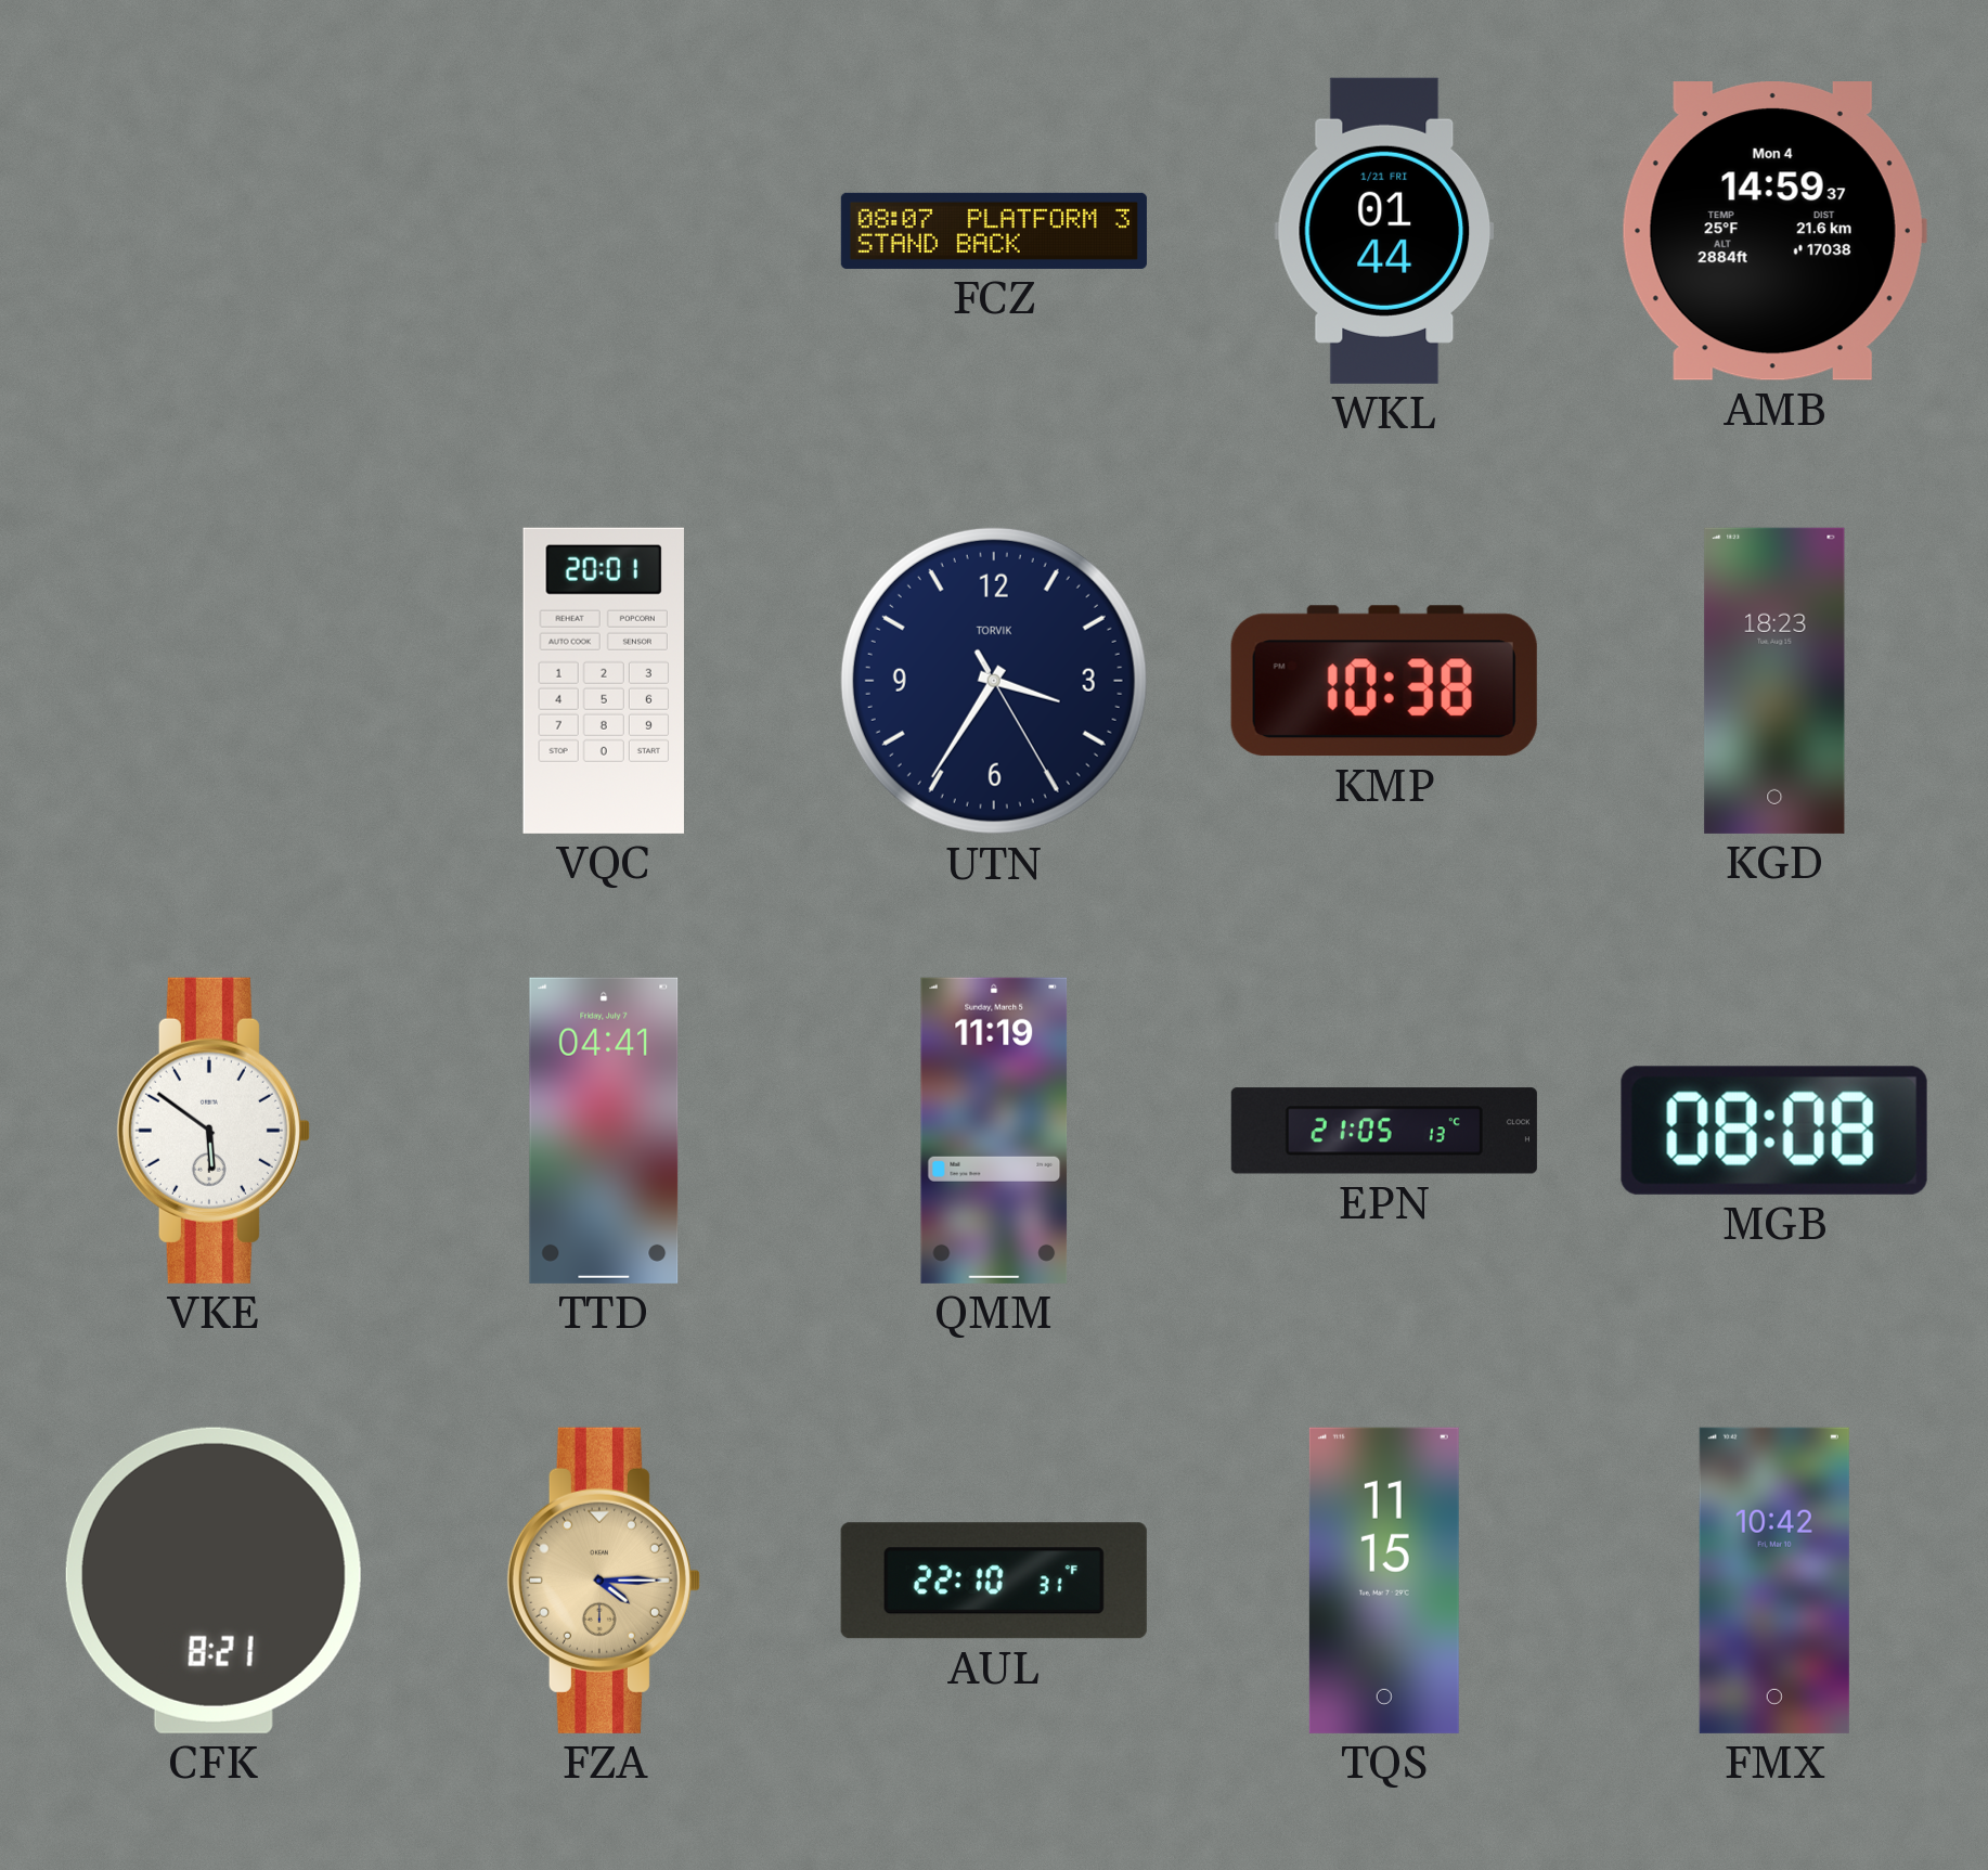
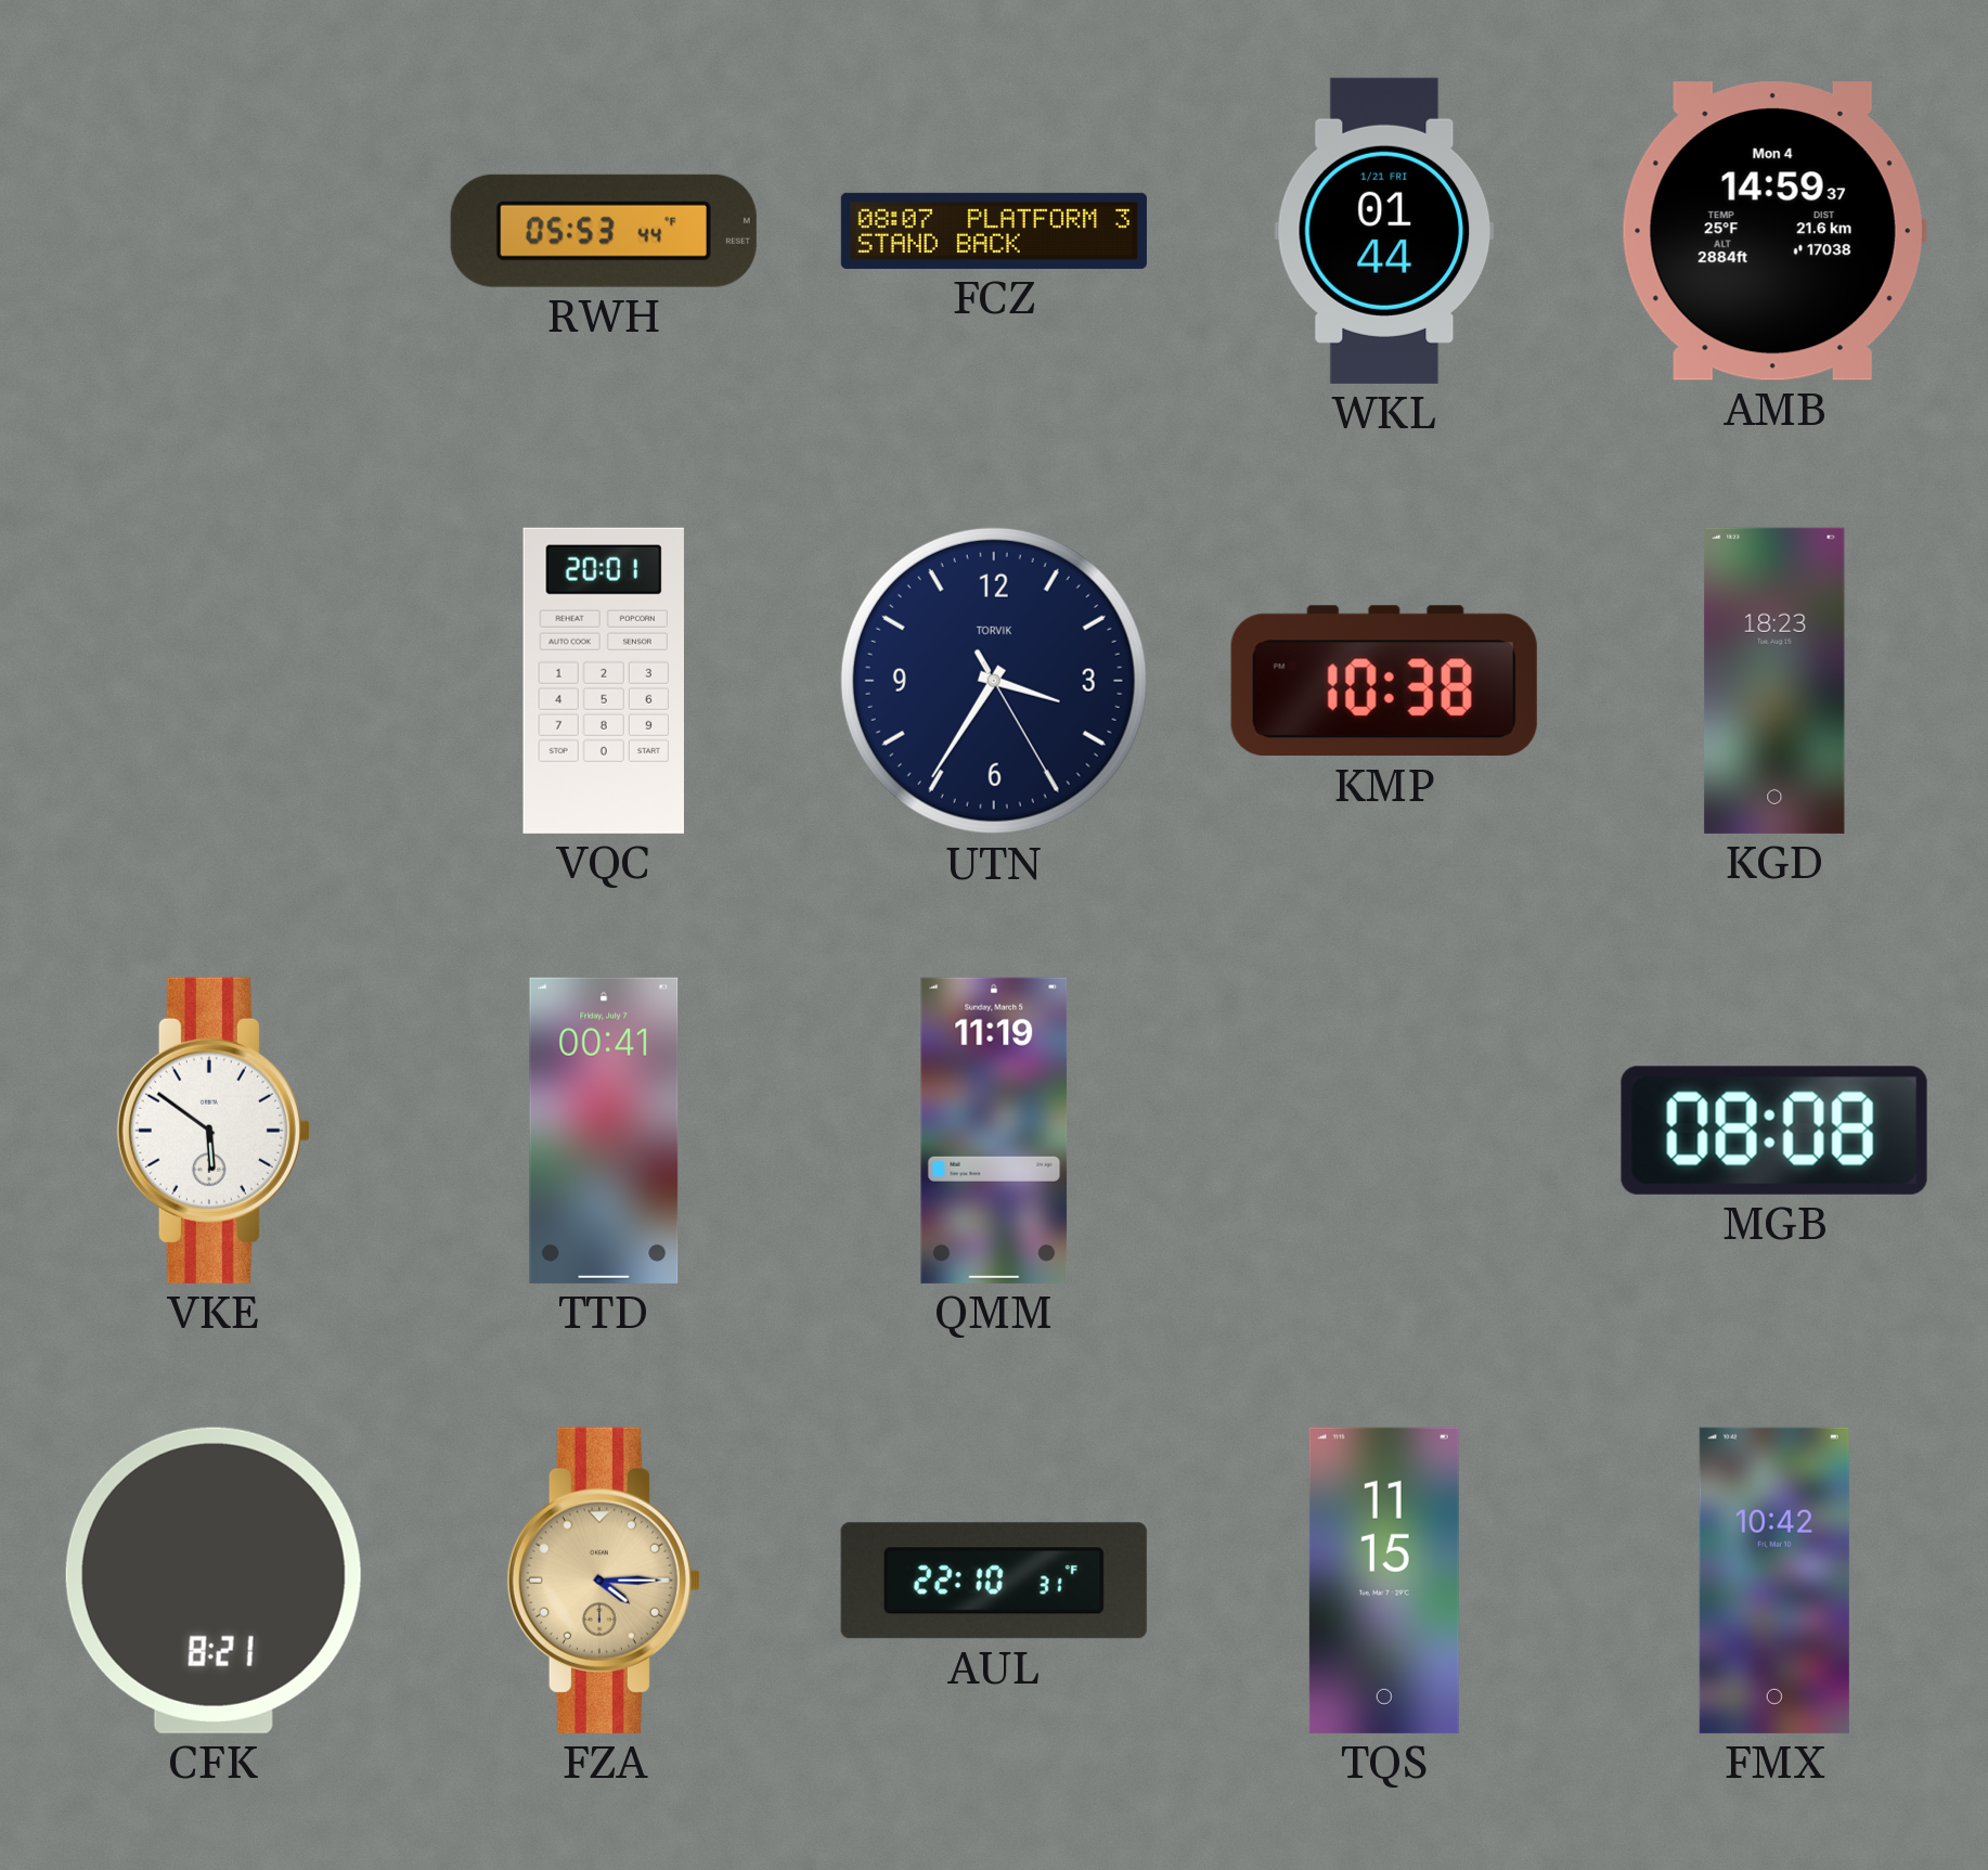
RWH: none -> 05:53 (604, 231)
TTD: 04:41 -> 00:41 (604, 1131)
EPN: 21:05 -> none (1384, 1131)
